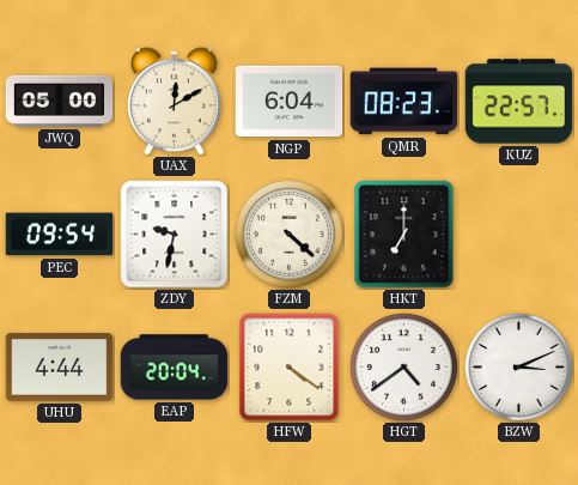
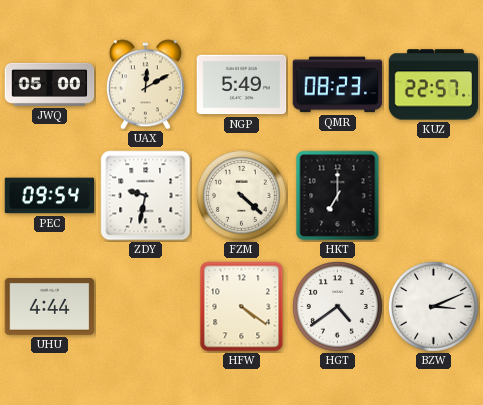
NGP: 6:04 -> 5:49 (242, 85)
EAP: 20:04 -> none (175, 368)
